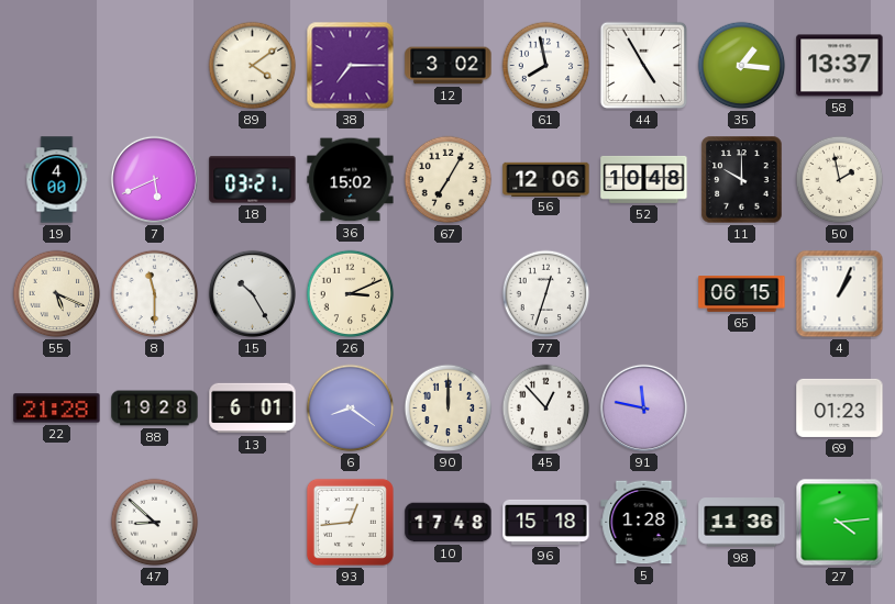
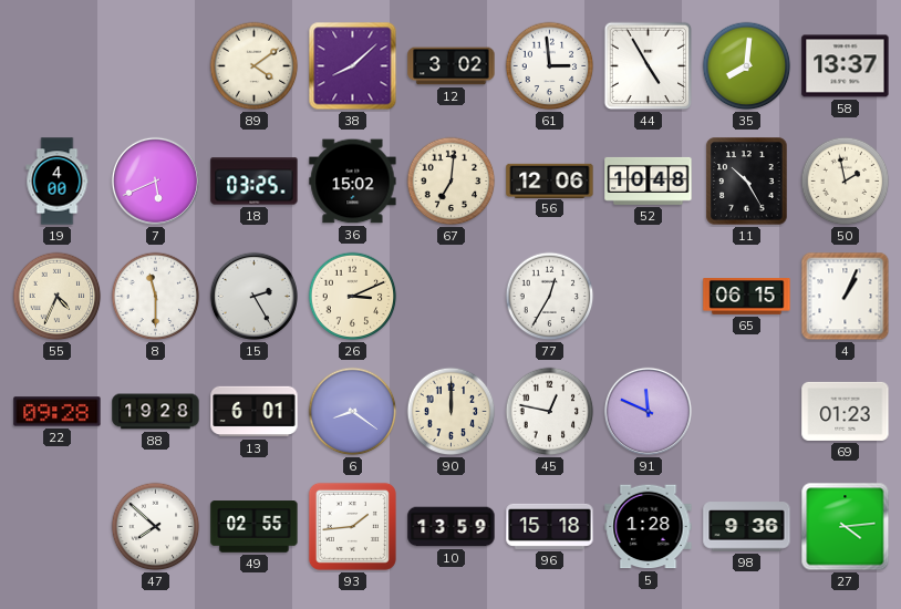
38: 7:15 -> 8:08 (353, 66)
61: 7:58 -> 2:59 (550, 66)
35: 1:16 -> 8:01 (747, 66)
18: 03:21 -> 03:25 (255, 182)
67: 7:05 -> 7:01 (452, 182)
11: 10:00 -> 10:25 (747, 182)
55: 5:19 -> 4:34 (58, 297)
15: 10:25 -> 2:25 (253, 296)
77: 12:33 -> 12:35 (550, 297)
22: 21:28 -> 09:28 (58, 412)
45: 12:53 -> 12:47 (550, 412)
91: 11:47 -> 11:49 (648, 411)
47: 8:52 -> 7:52 (156, 527)
49: none -> 02:55 (255, 527)
93: 12:44 -> 1:44 (352, 526)
10: 17:48 -> 13:59 (452, 527)
98: 11:36 -> 9:36 (747, 527)
